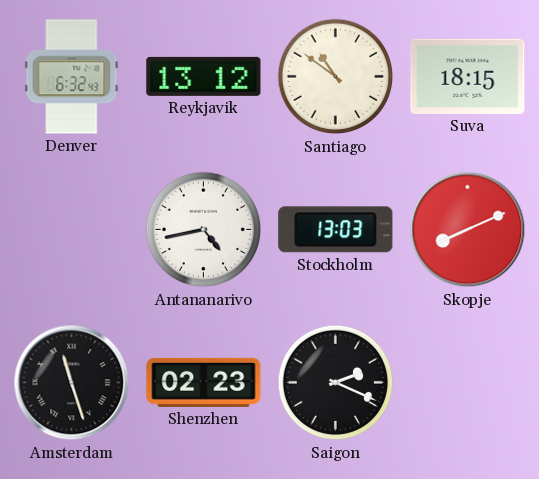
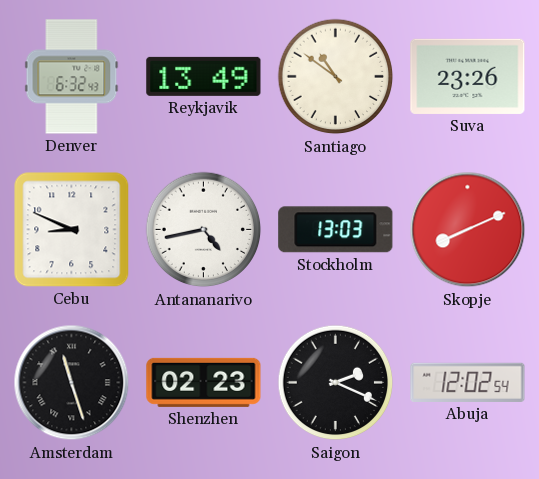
Reykjavik: 13:12 -> 13:49 (204, 76)
Suva: 18:15 -> 23:26 (468, 76)
Cebu: none -> 8:49 (72, 230)
Abuja: none -> 12:02 (468, 382)
